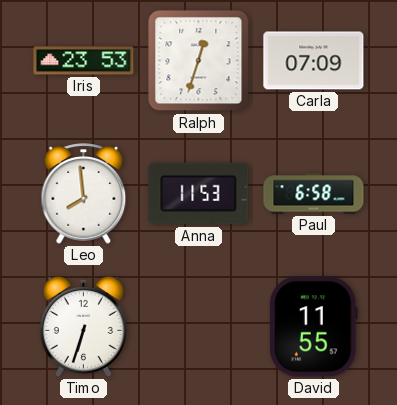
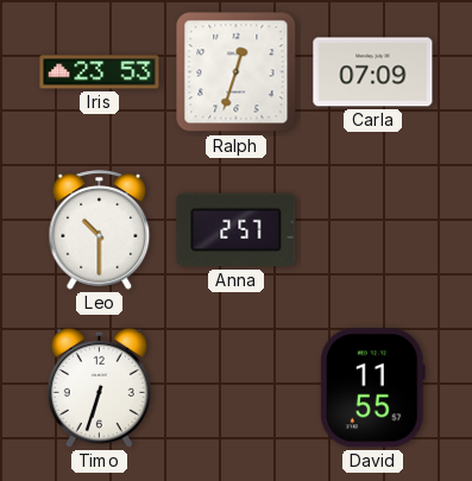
Leo: 7:59 -> 10:30 (100, 230)
Anna: 11:53 -> 2:57 (237, 230)
Paul: 6:58 -> none (314, 194)
